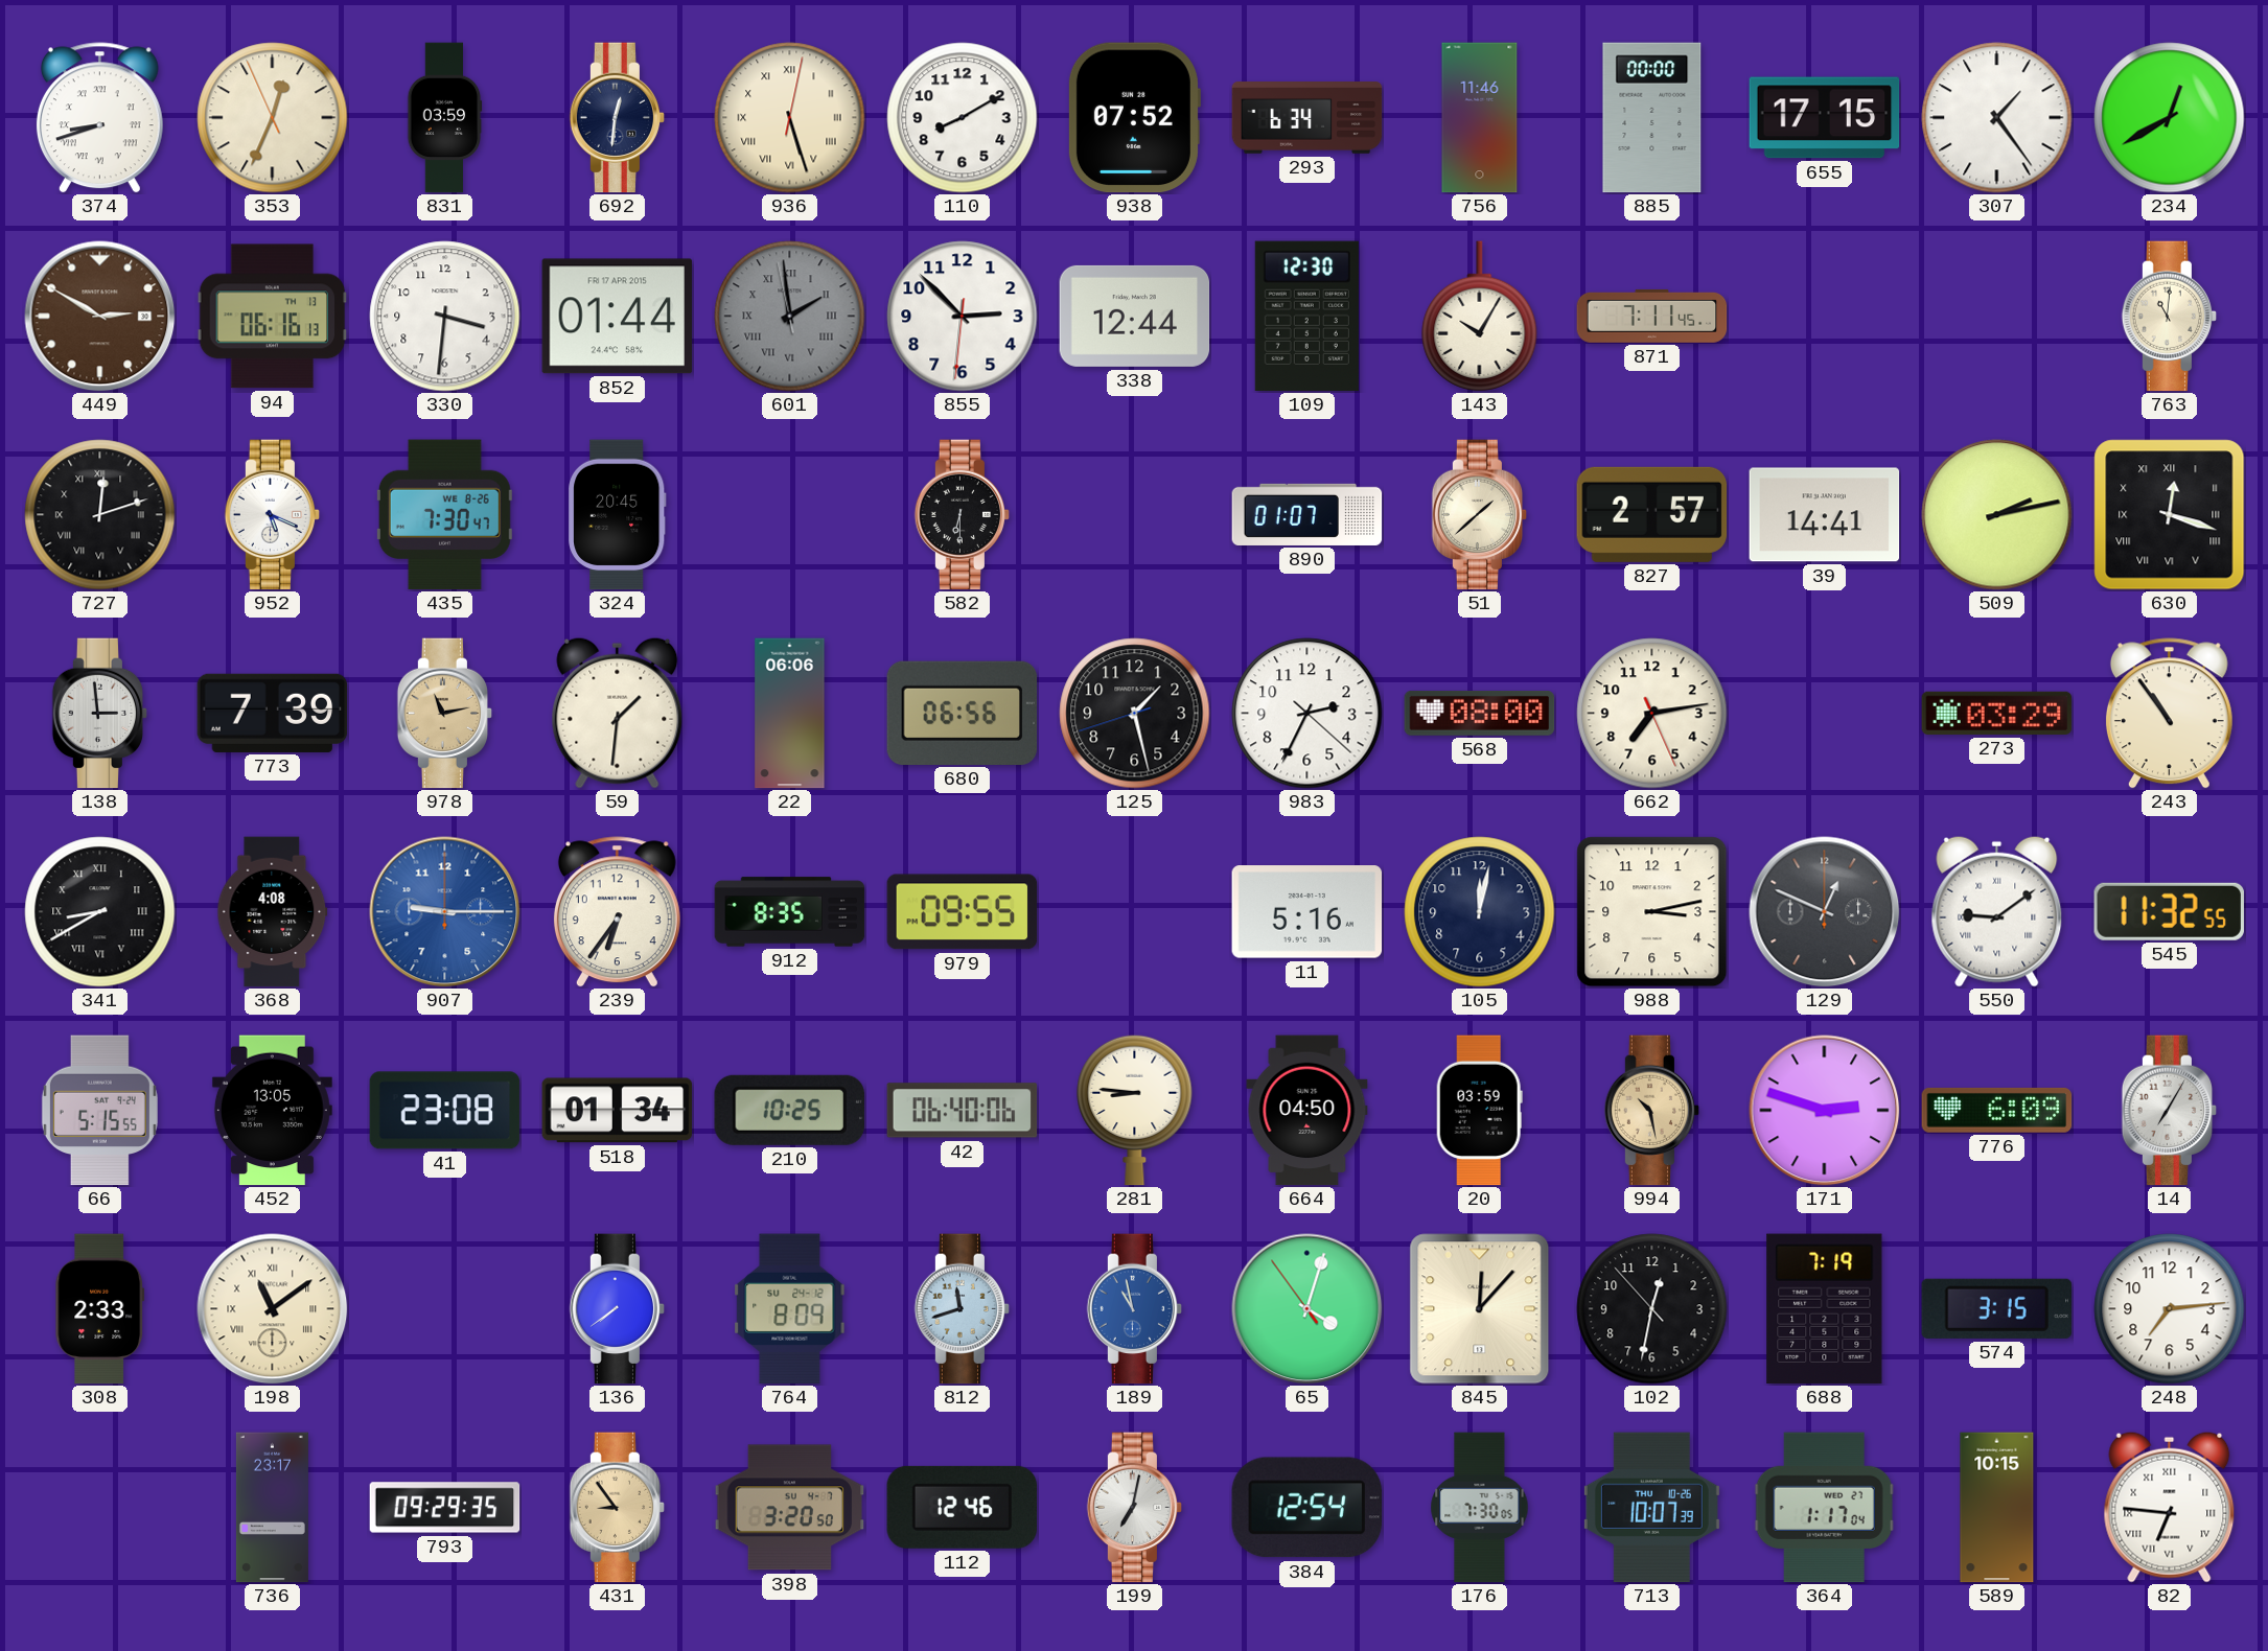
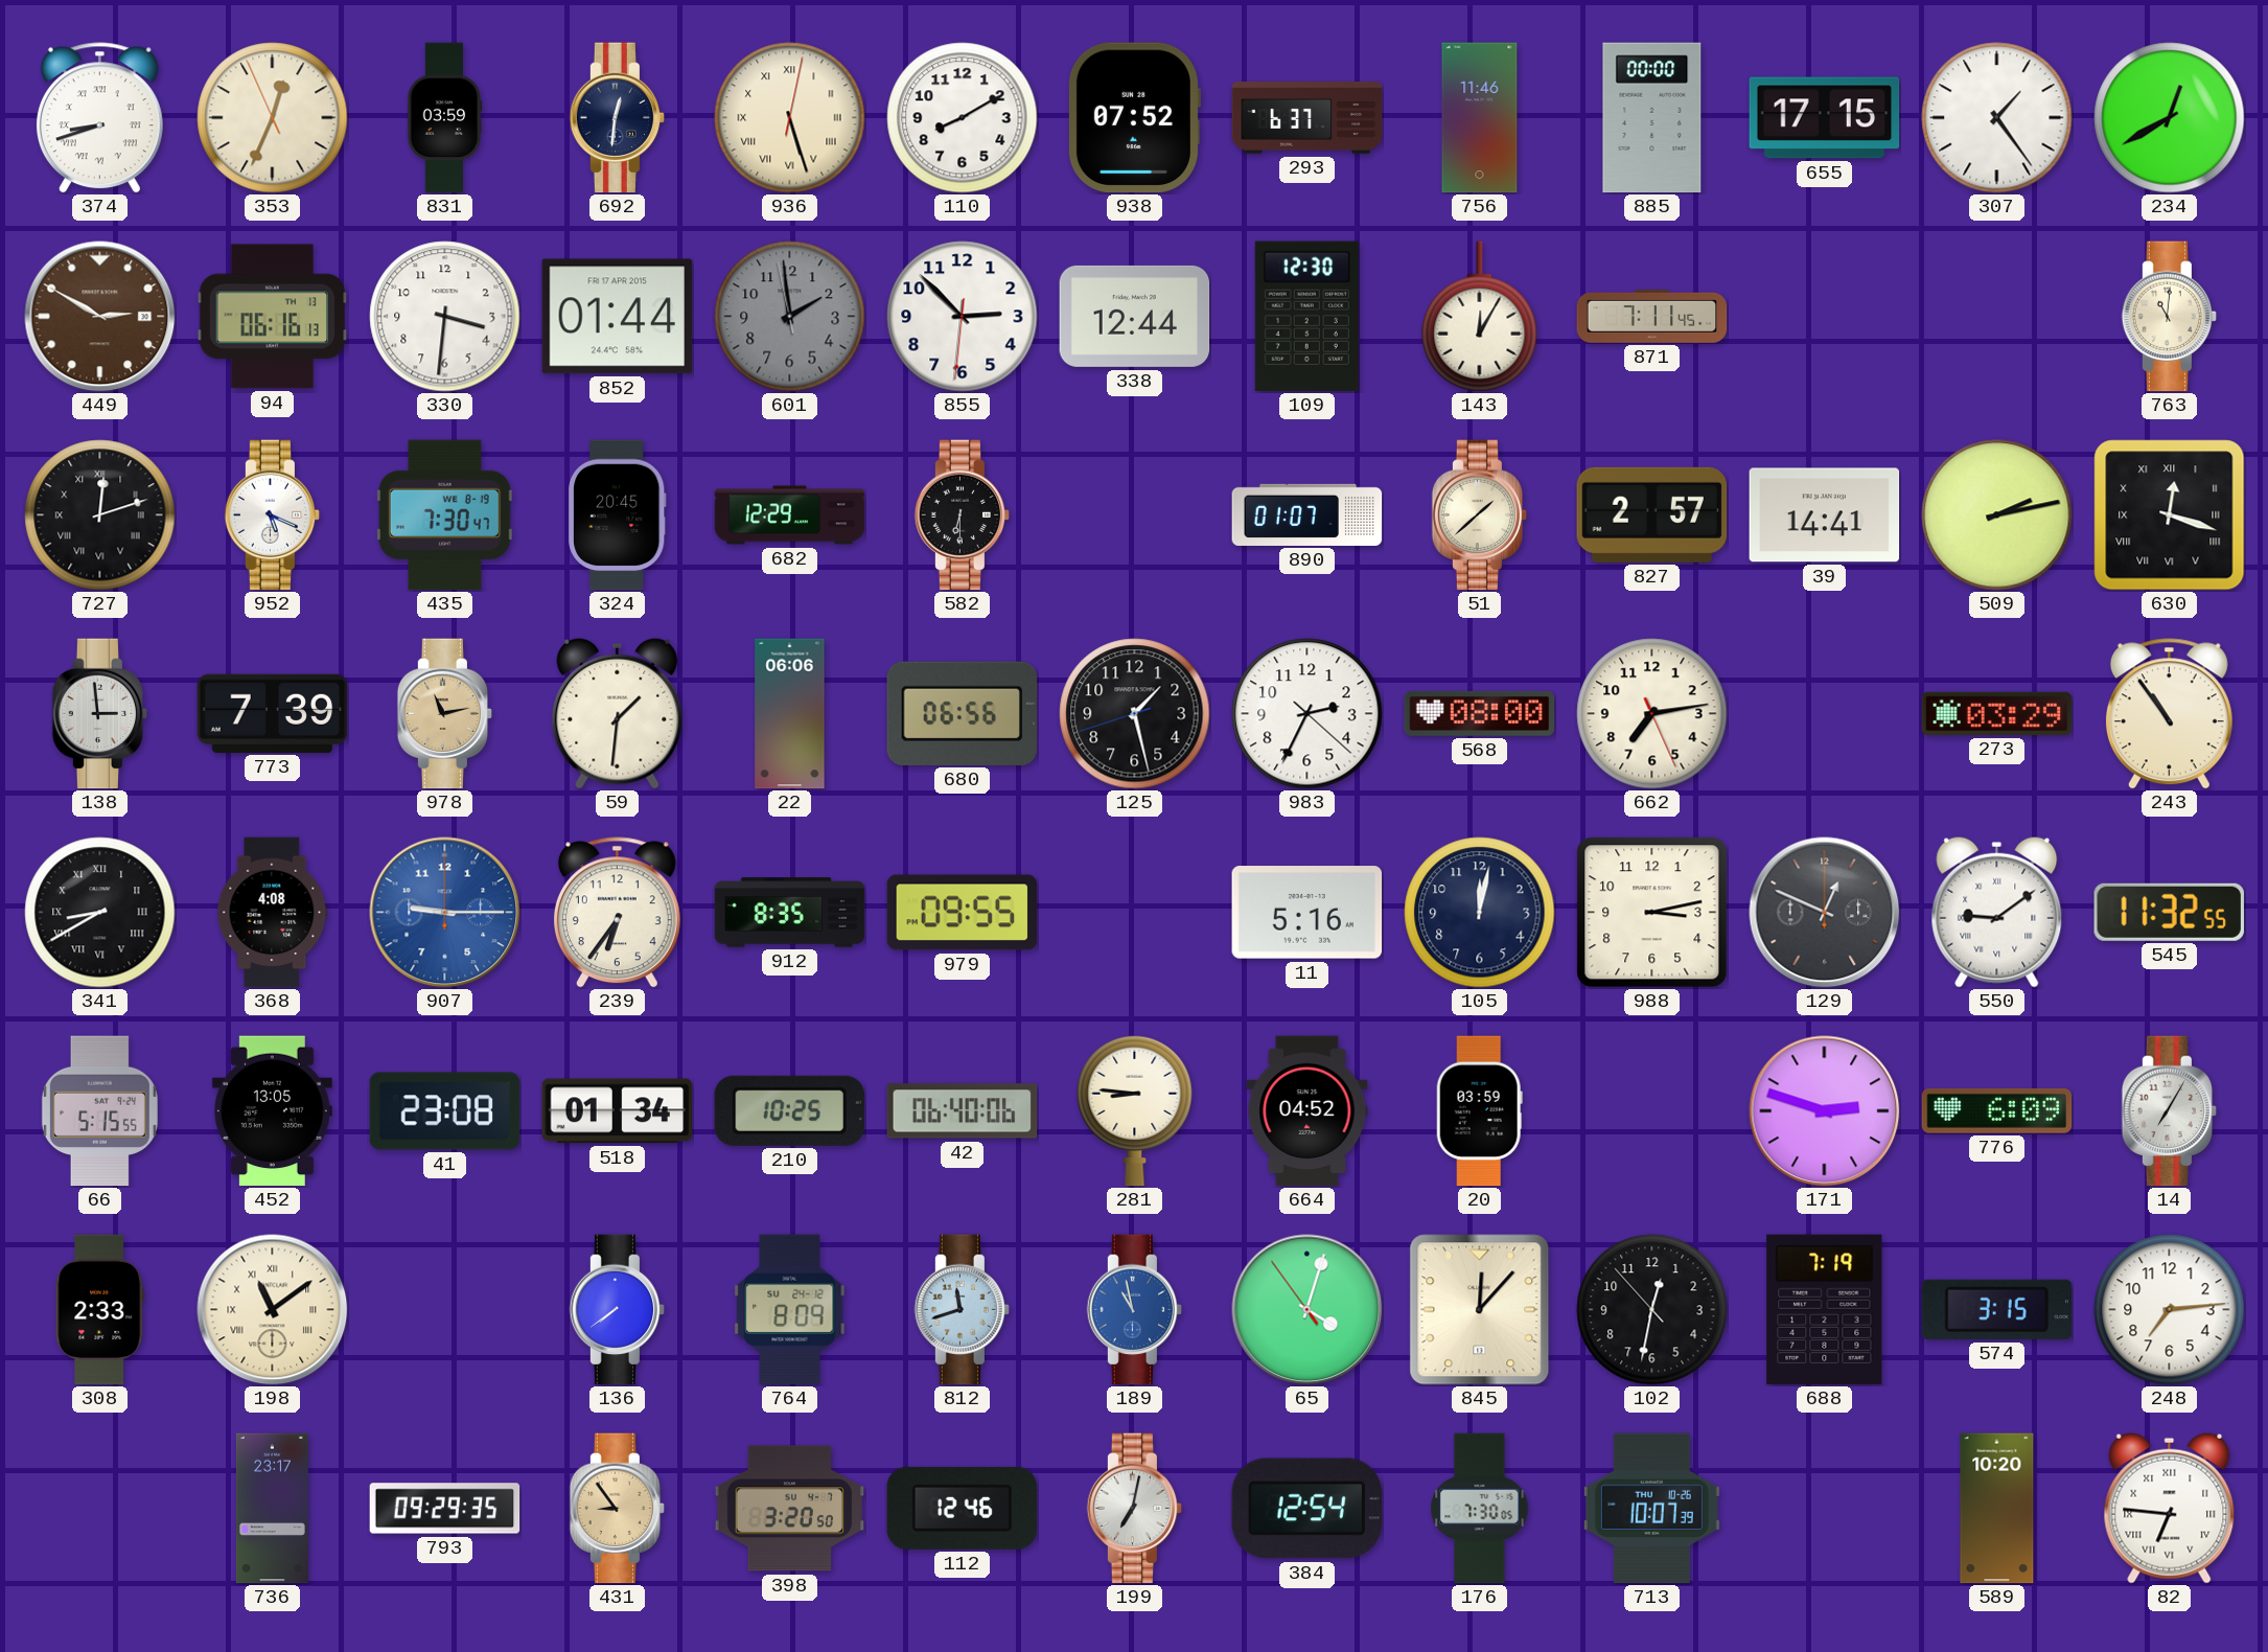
293: 6:34 -> 6:37 (1307, 118)
601 numerals: Roman -> Arabic (790, 317)
143: 10:05 -> 12:05 (1480, 317)
435 date: WE 8-26 -> WE 8-19 (444, 515)
682: none -> 12:29 (790, 515)
664: 04:50 -> 04:52 (1307, 1111)
994: 10:28 -> none (1652, 1111)
364: 1:17 -> none (1824, 1508)
589: 10:15 -> 10:20 (1997, 1509)
